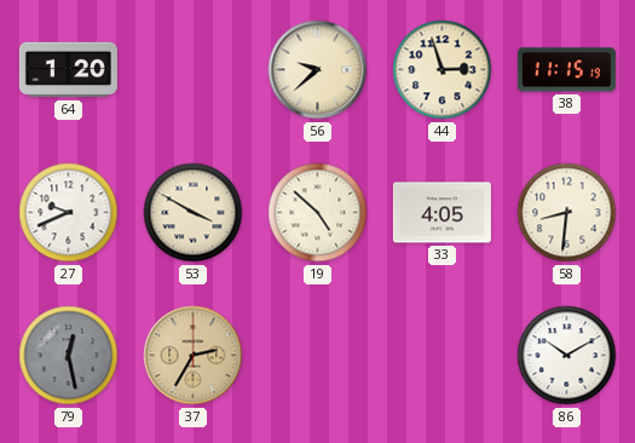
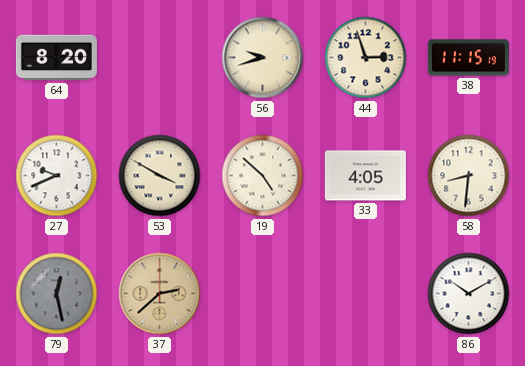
64: 1:20 -> 8:20 (56, 58)
56: 9:38 -> 9:42 (263, 58)
37: 2:35 -> 2:38 (160, 294)
